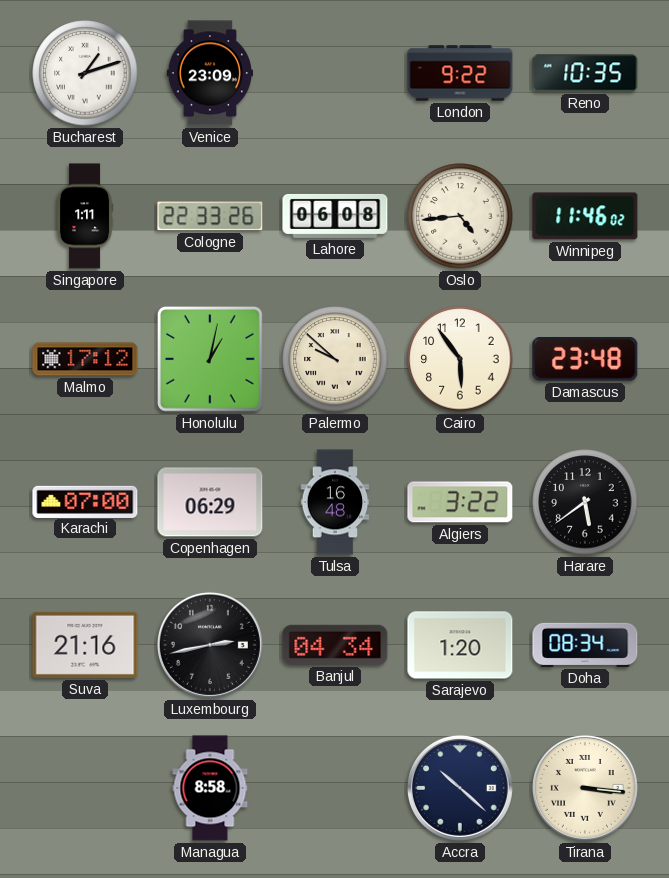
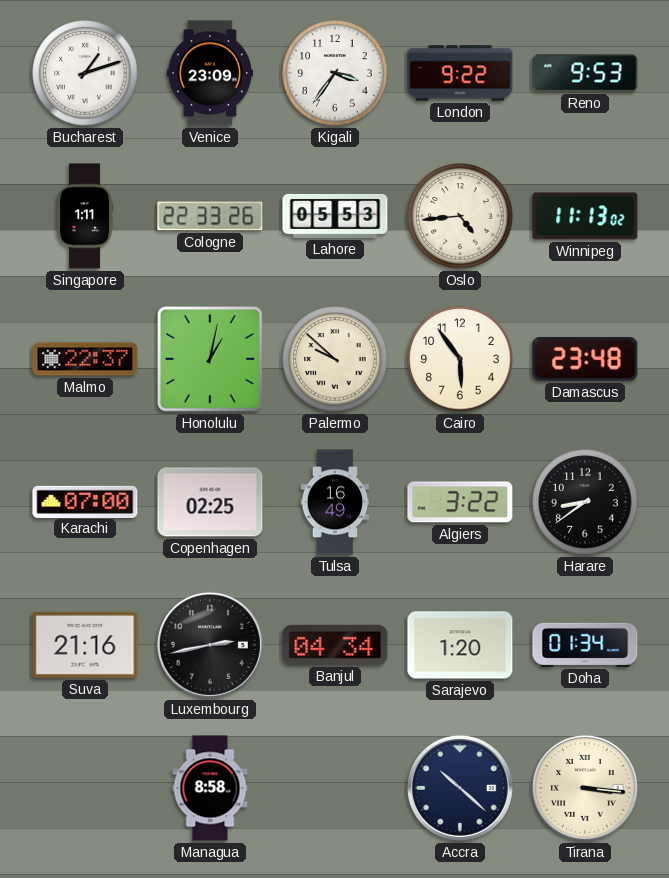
Kigali: none -> 3:36 (335, 73)
Reno: 10:35 -> 9:53 (585, 73)
Lahore: 06:08 -> 05:53 (335, 216)
Winnipeg: 11:46 -> 11:13 (585, 216)
Malmo: 17:12 -> 22:37 (85, 359)
Copenhagen: 06:29 -> 02:25 (210, 502)
Tulsa: 16:48 -> 16:49 (335, 502)
Harare: 5:39 -> 8:39 (585, 502)
Doha: 08:34 -> 01:34 (585, 645)
